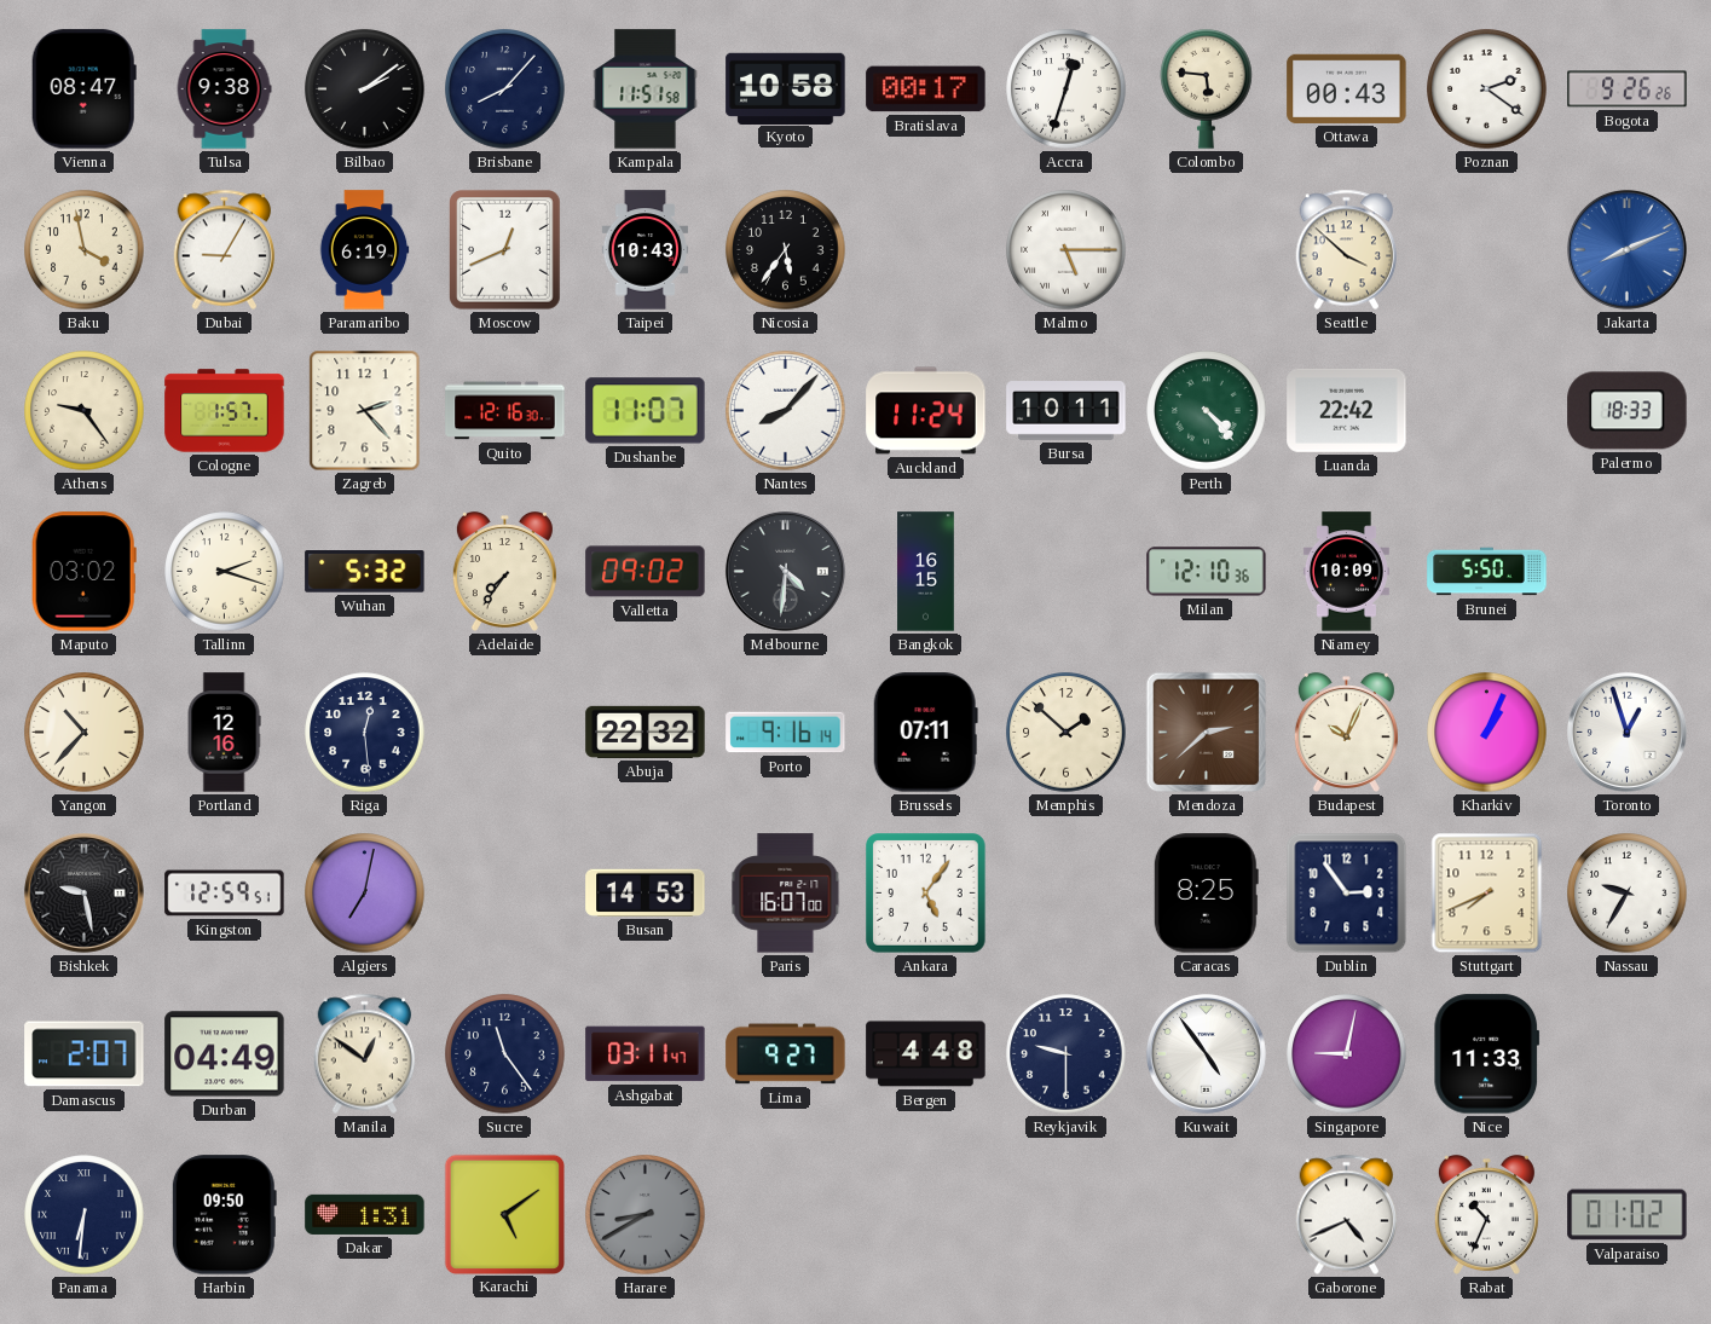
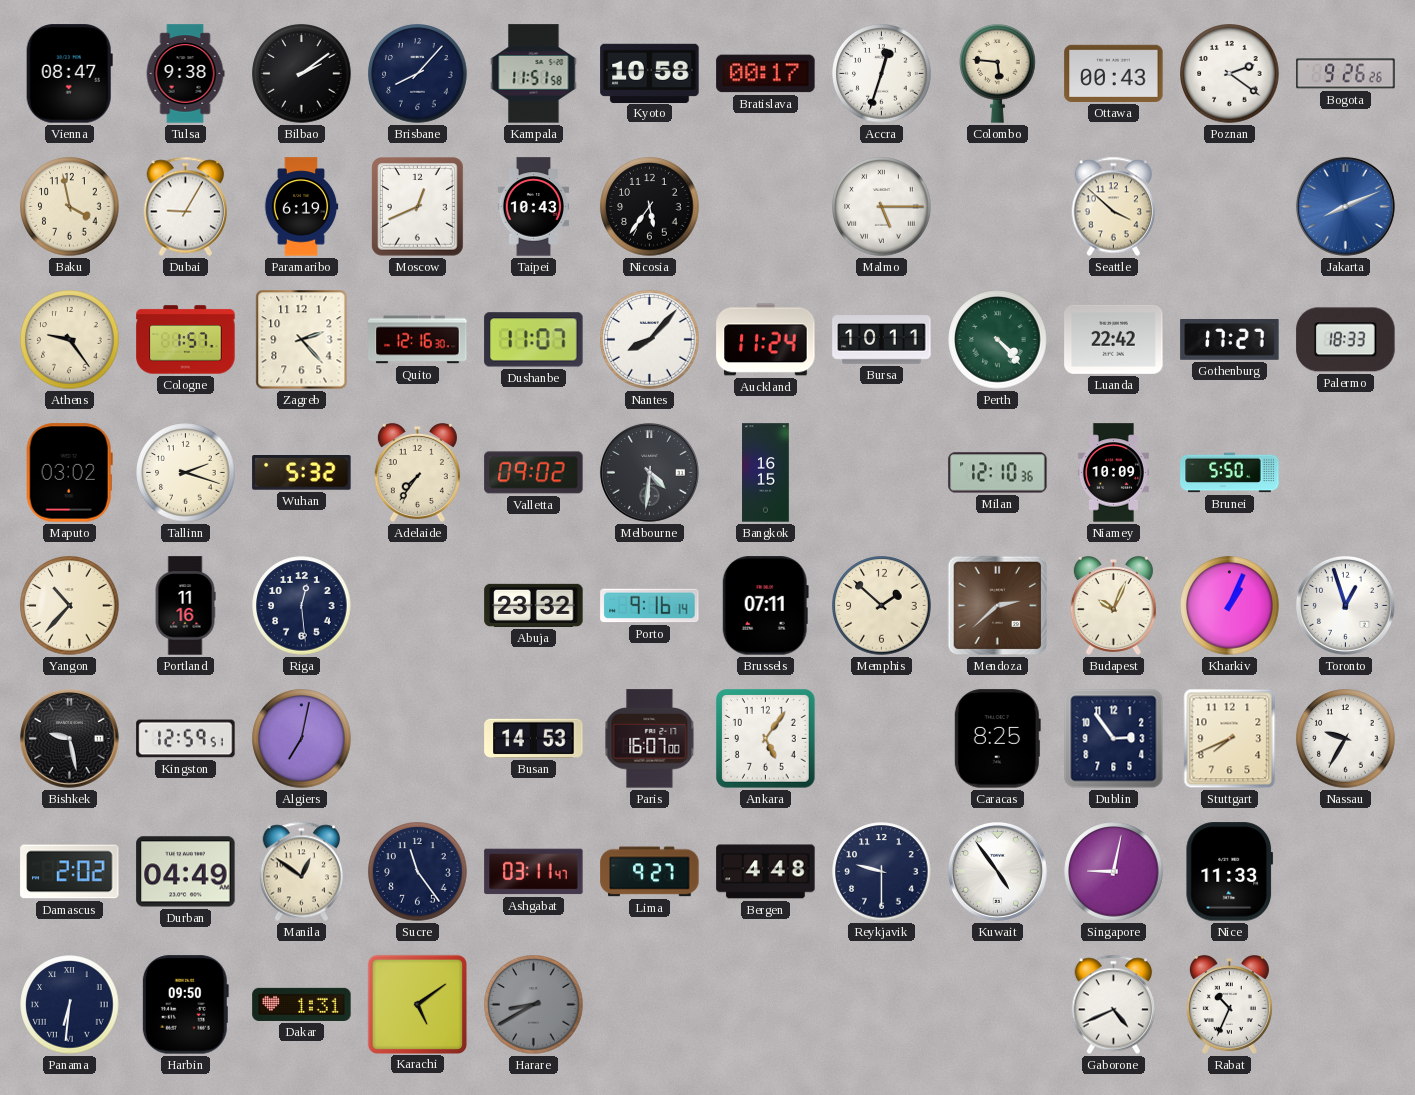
Gothenburg: none -> 17:27 (1230, 340)
Portland: 12:16 -> 11:16 (185, 606)
Abuja: 22:32 -> 23:32 (534, 605)
Damascus: 2:07 -> 2:02 (70, 872)
Valparaiso: 01:02 -> none (1628, 1215)
